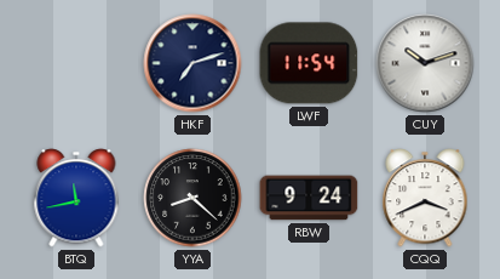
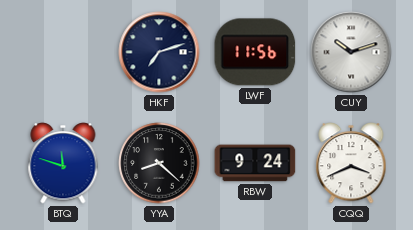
LWF: 11:54 -> 11:56 (255, 52)
BTQ: 11:43 -> 11:48 (63, 163)
